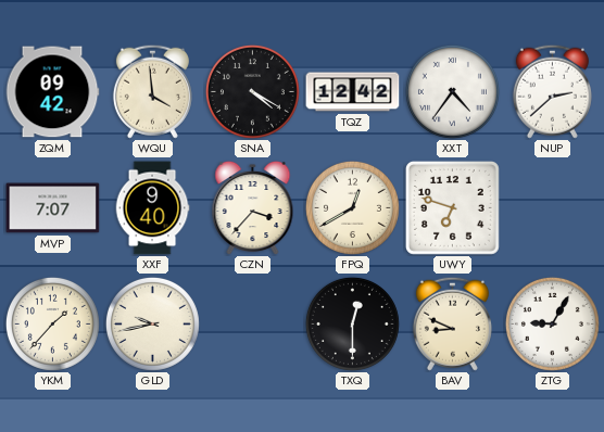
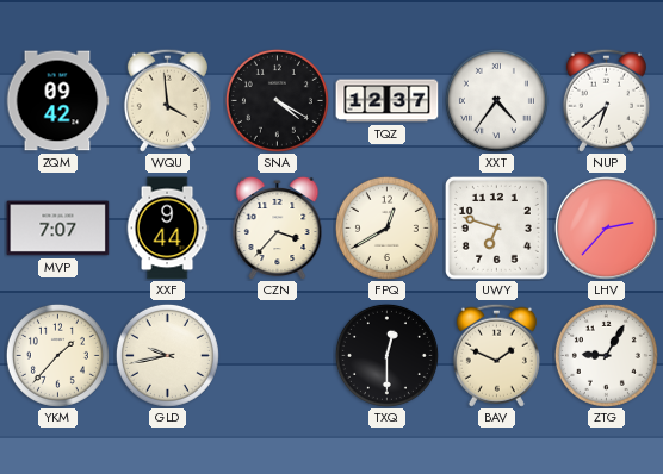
TQZ: 12:42 -> 12:37 (388, 101)
NUP: 2:38 -> 6:38 (606, 100)
XXF: 9:40 -> 9:44 (167, 229)
LHV: none -> 2:37 (606, 227)
BAV: 8:49 -> 1:49 (496, 355)
